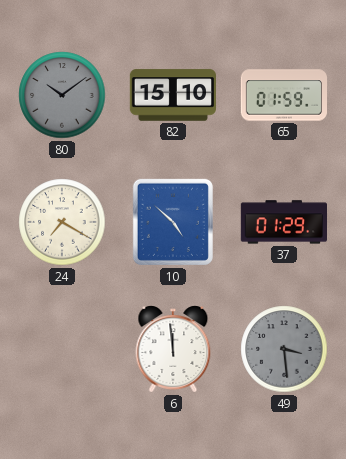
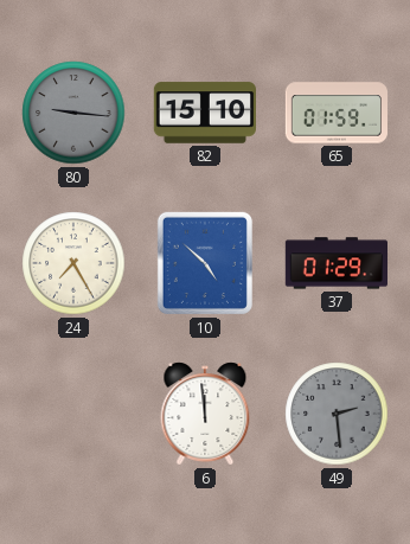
80: 10:09 -> 9:16 (73, 113)
24: 7:20 -> 7:25 (73, 263)
49: 3:29 -> 2:29 (337, 414)
